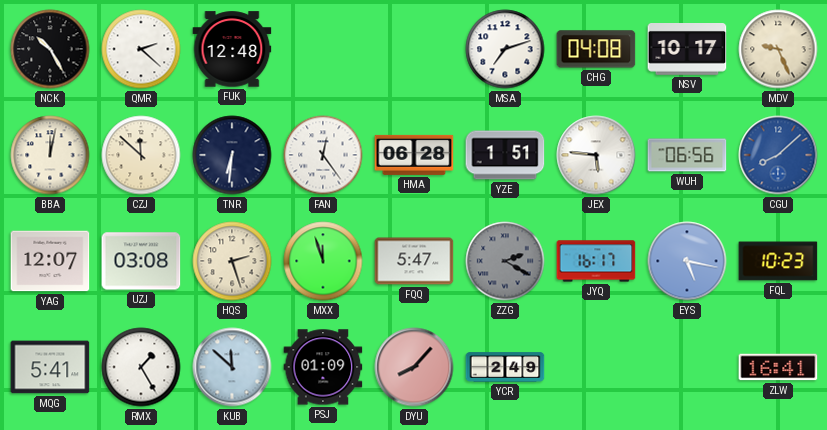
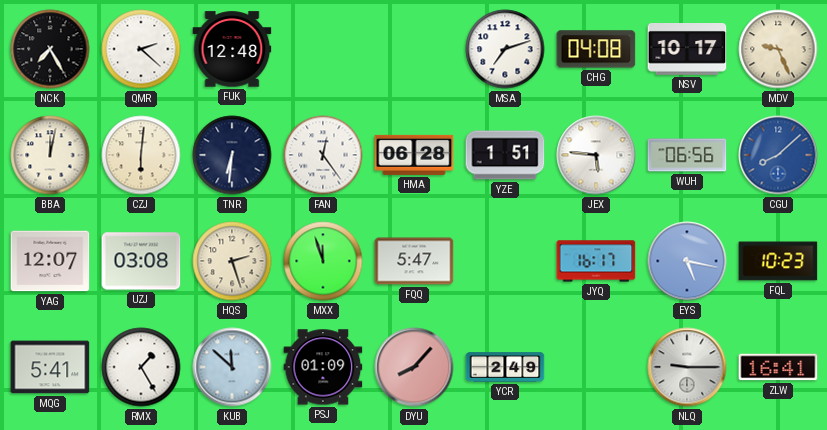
NCK: 10:25 -> 7:25 (50, 49)
CZJ: 11:52 -> 6:01 (141, 155)
ZZG: 2:20 -> none (505, 261)
NLQ: none -> 9:15 (687, 367)
